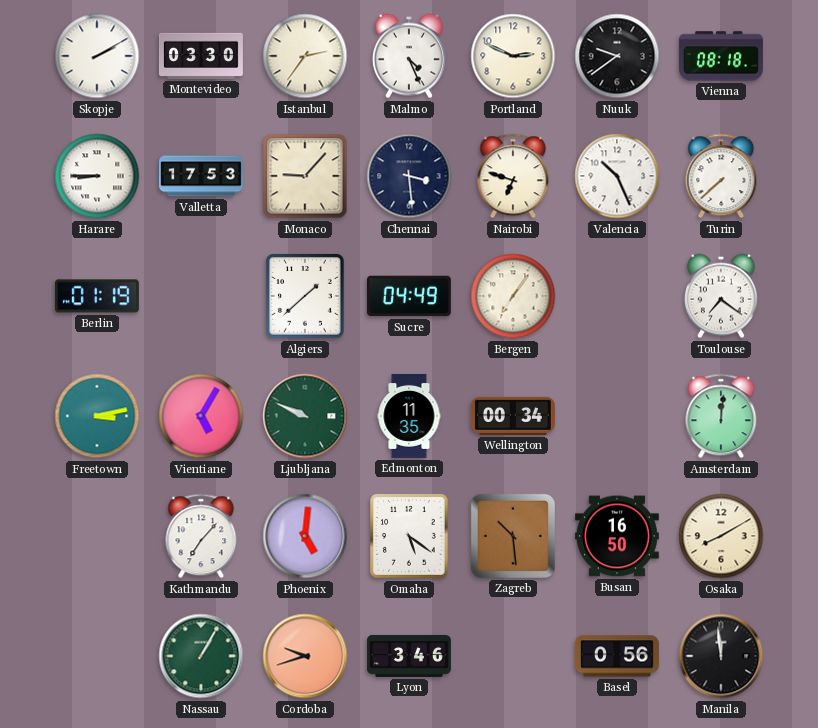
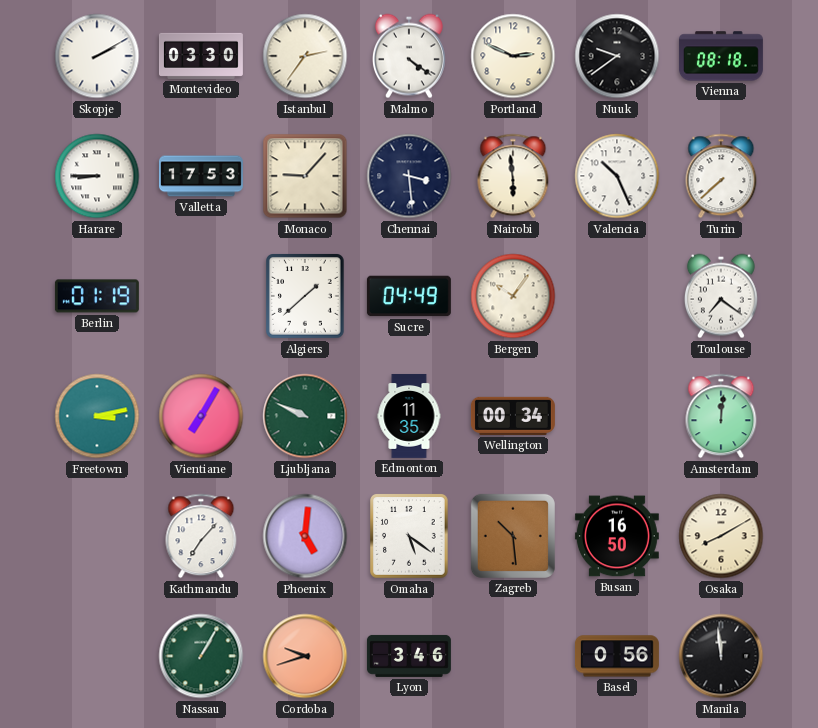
Malmo: 4:26 -> 4:21 (409, 56)
Nairobi: 6:48 -> 5:59 (513, 176)
Bergen: 7:06 -> 10:06 (513, 296)
Vientiane: 5:05 -> 7:05 (201, 416)
